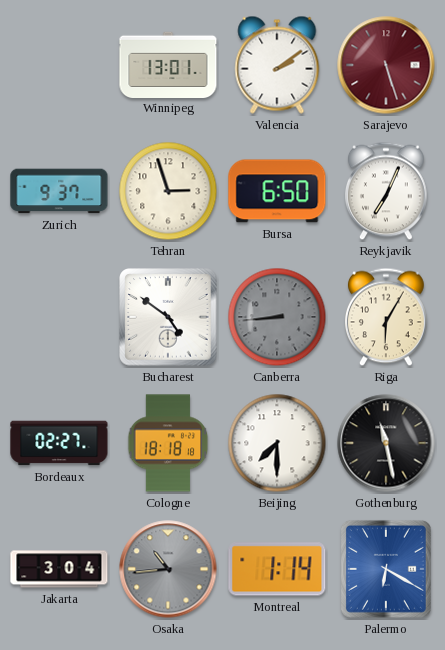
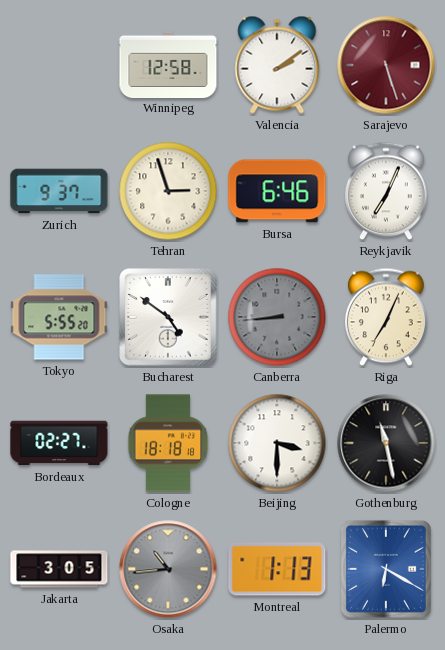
Winnipeg: 13:01 -> 12:58 (168, 64)
Bursa: 6:50 -> 6:46 (277, 191)
Tokyo: none -> 5:55 (59, 317)
Riga: 6:05 -> 7:04 (387, 317)
Beijing: 7:30 -> 3:30 (277, 443)
Jakarta: 3:04 -> 3:05 (59, 569)
Montreal: 1:14 -> 1:13 (277, 569)
